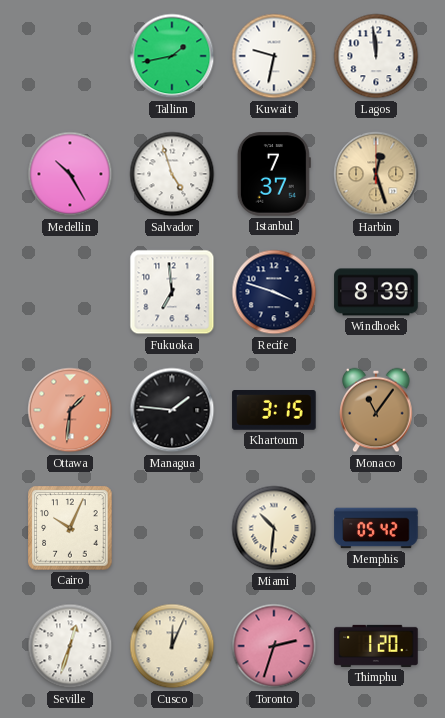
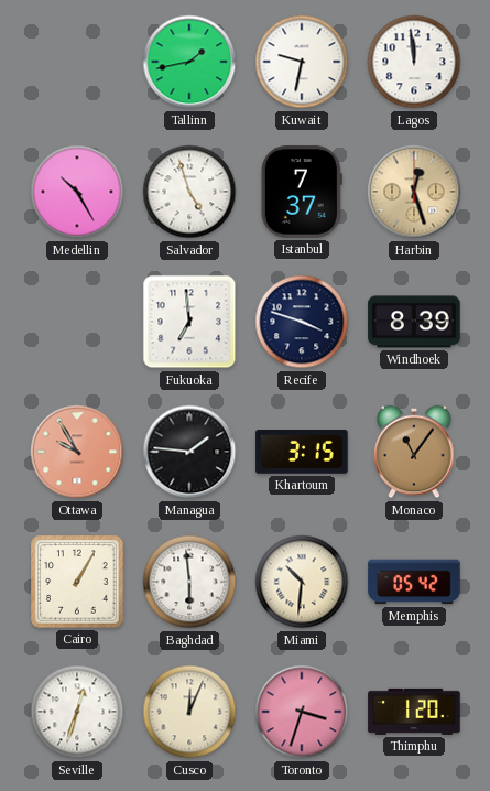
Ottawa: 1:31 -> 9:55 (77, 452)
Cairo: 10:04 -> 1:05 (77, 582)
Baghdad: none -> 5:59 (189, 582)
Toronto: 2:33 -> 3:33 (302, 712)
